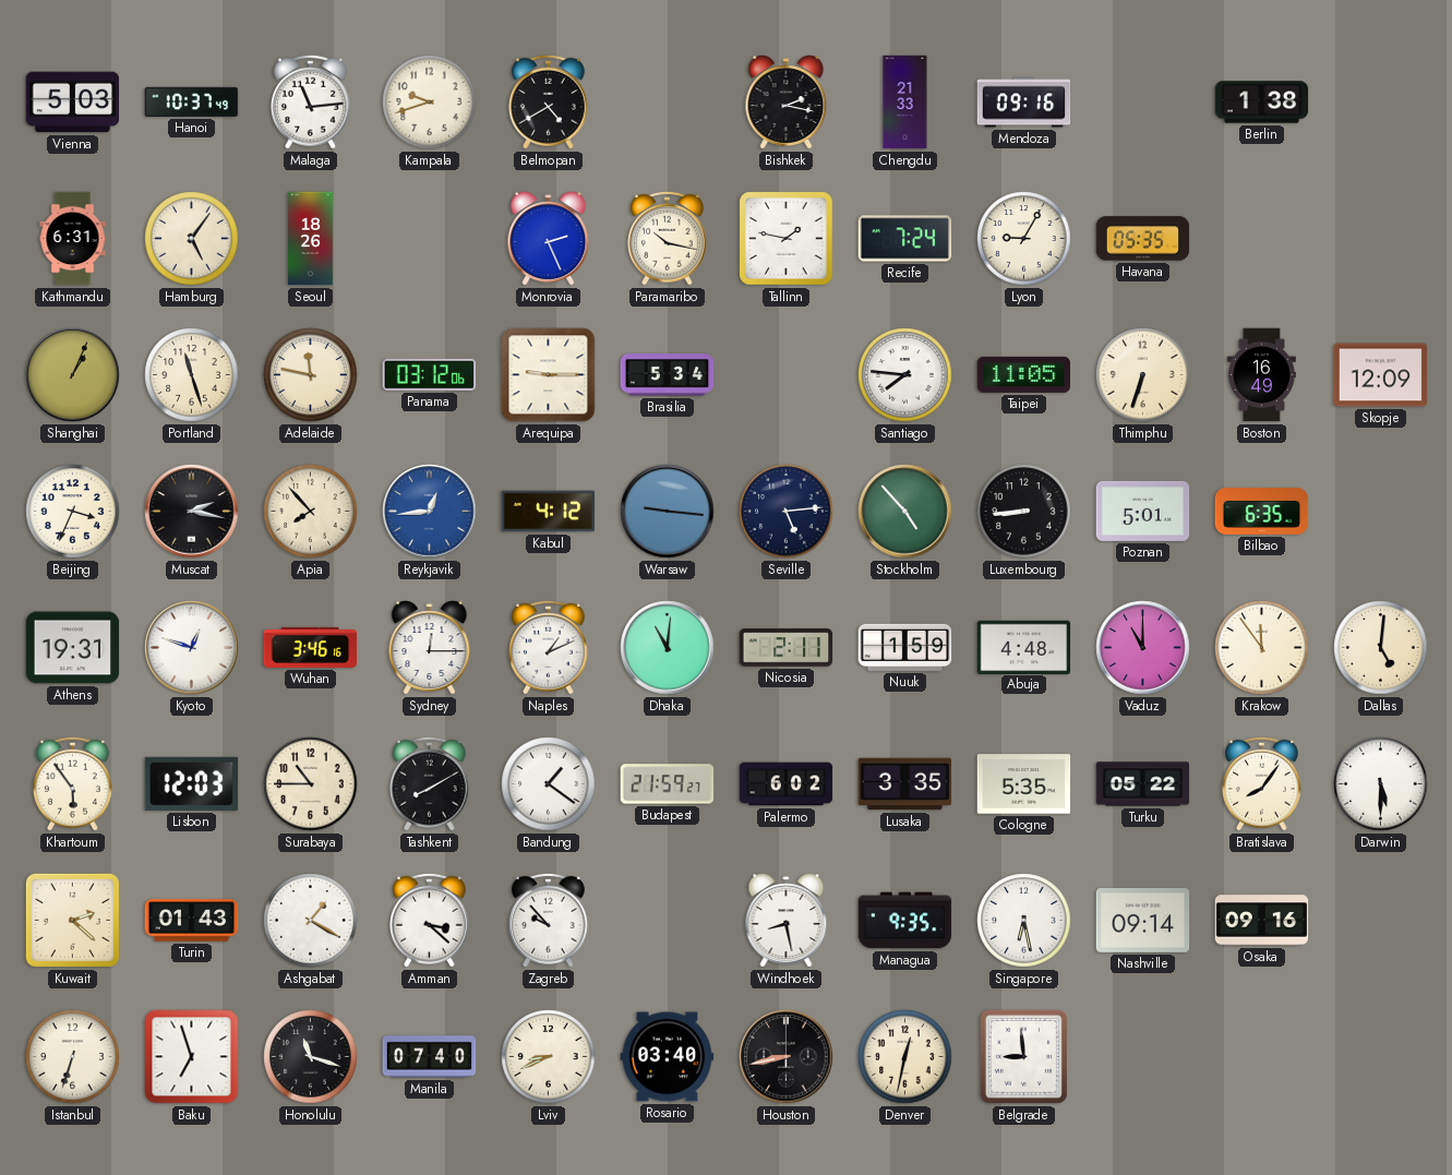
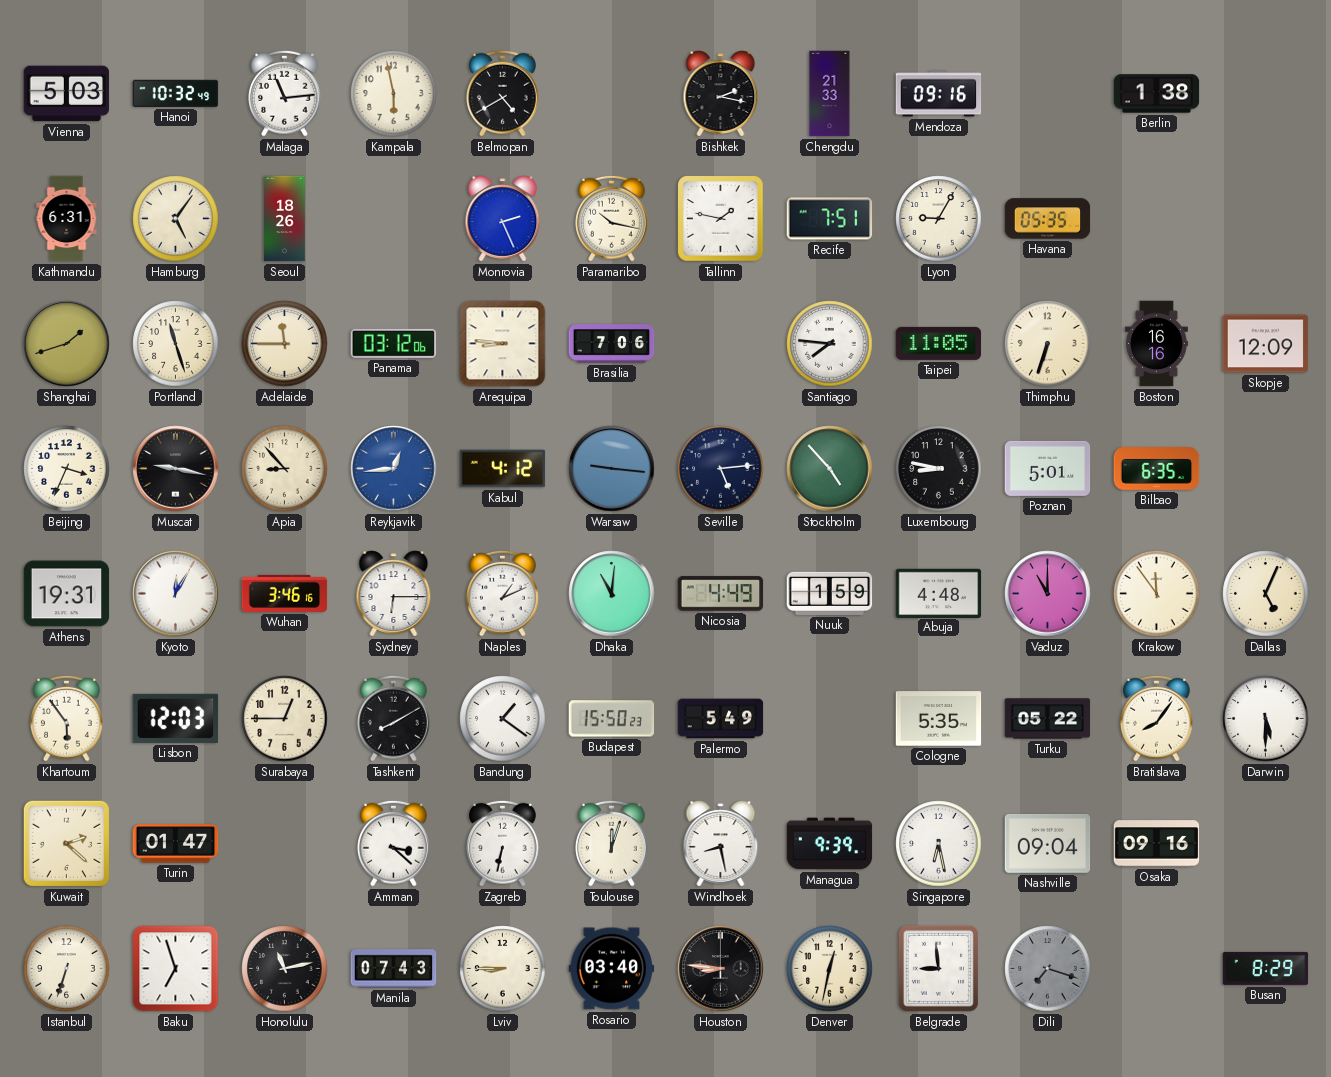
Hanoi: 10:37 -> 10:32 (176, 93)
Kampala: 9:42 -> 5:58 (394, 94)
Recife: 7:24 -> 7:51 (830, 219)
Shanghai: 1:04 -> 1:42 (67, 344)
Adelaide: 11:47 -> 11:45 (285, 344)
Arequipa: 9:15 -> 8:46 (503, 344)
Brasilia: 5:34 -> 7:06 (612, 344)
Boston: 16:49 -> 16:16 (1156, 344)
Muscat: 2:17 -> 9:17 (176, 469)
Apia: 7:53 -> 8:53 (285, 469)
Luxembourg: 8:44 -> 8:47 (939, 469)
Kyoto: 12:48 -> 12:05 (176, 594)
Sydney: 12:15 -> 6:15 (394, 594)
Nicosia: 2:11 -> 4:49 (721, 594)
Dallas: 5:01 -> 5:04 (1266, 594)
Surabaya: 10:45 -> 12:45 (285, 719)
Budapest: 21:59 -> 15:50 (612, 719)
Palermo: 6:02 -> 5:49 (721, 719)
Lusaka: 3:35 -> none (905, 784)
Turin: 01:43 -> 01:47 (176, 844)
Ashgabat: 1:20 -> none (311, 921)
Zagreb: 9:53 -> 6:32 (503, 843)
Toulouse: none -> 12:03 (612, 843)
Managua: 9:35 -> 9:39 (830, 844)
Nashville: 09:14 -> 09:04 (1048, 843)
Honolulu: 11:18 -> 11:13 (285, 969)
Manila: 07:40 -> 07:43 (394, 969)
Lviv: 8:41 -> 8:45 (503, 969)
Houston: 8:43 -> 8:46 (721, 969)
Dili: none -> 7:18 (1048, 969)
Busan: none -> 8:29 (1266, 968)
